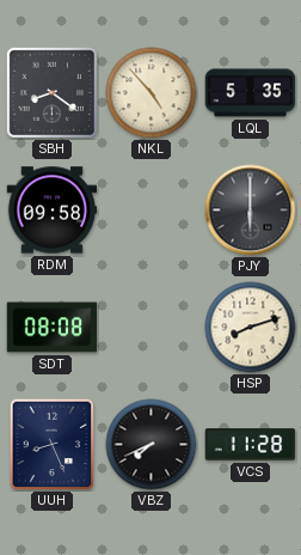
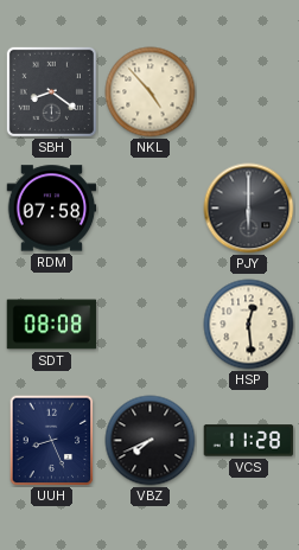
LQL: 5:35 -> none (251, 93)
RDM: 09:58 -> 07:58 (52, 209)
HSP: 8:12 -> 12:29 (249, 325)
